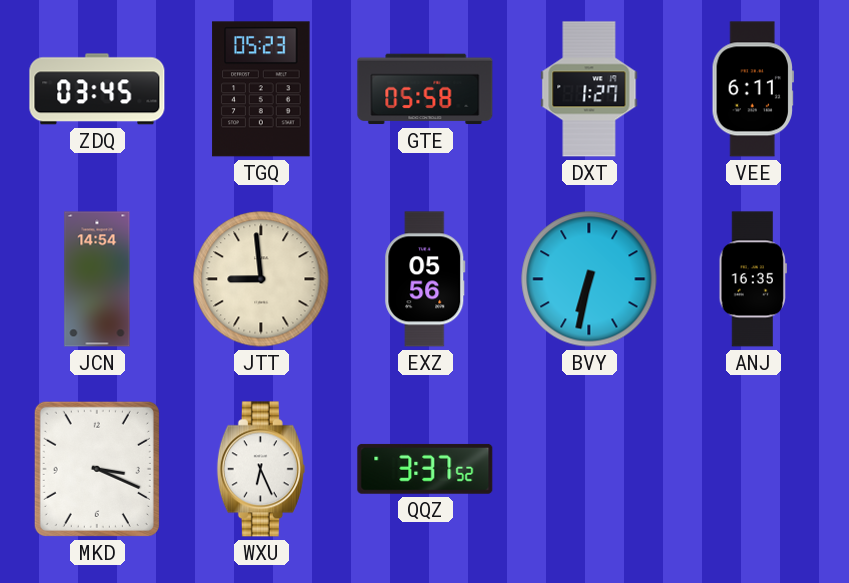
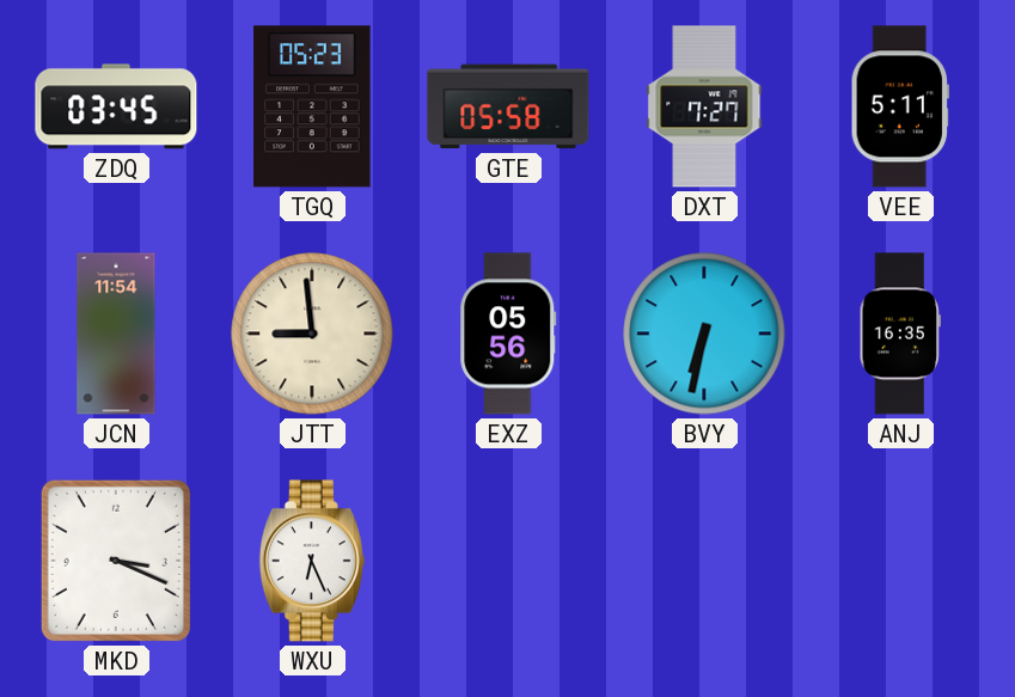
DXT: 1:27 -> 7:27 (704, 106)
VEE: 6:11 -> 5:11 (899, 106)
JCN: 14:54 -> 11:54 (116, 334)
QQZ: 3:37 -> none (425, 469)
